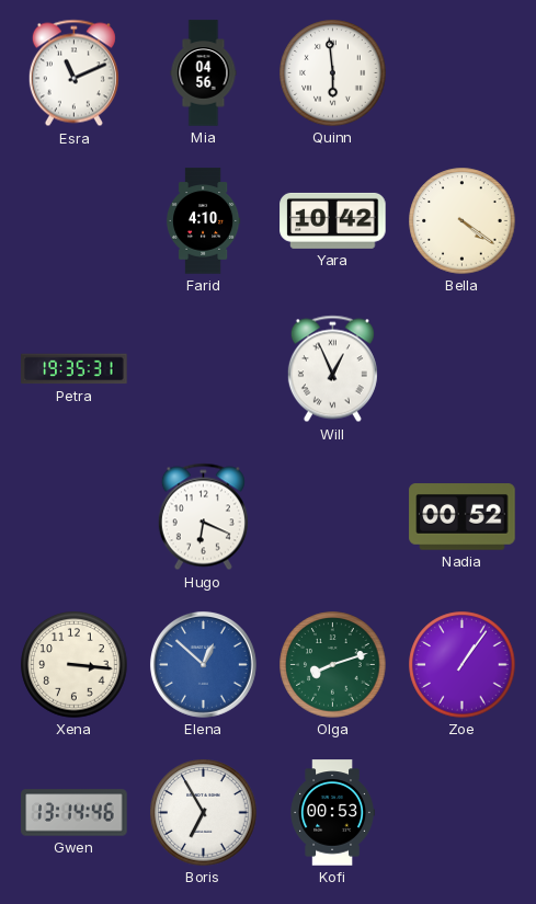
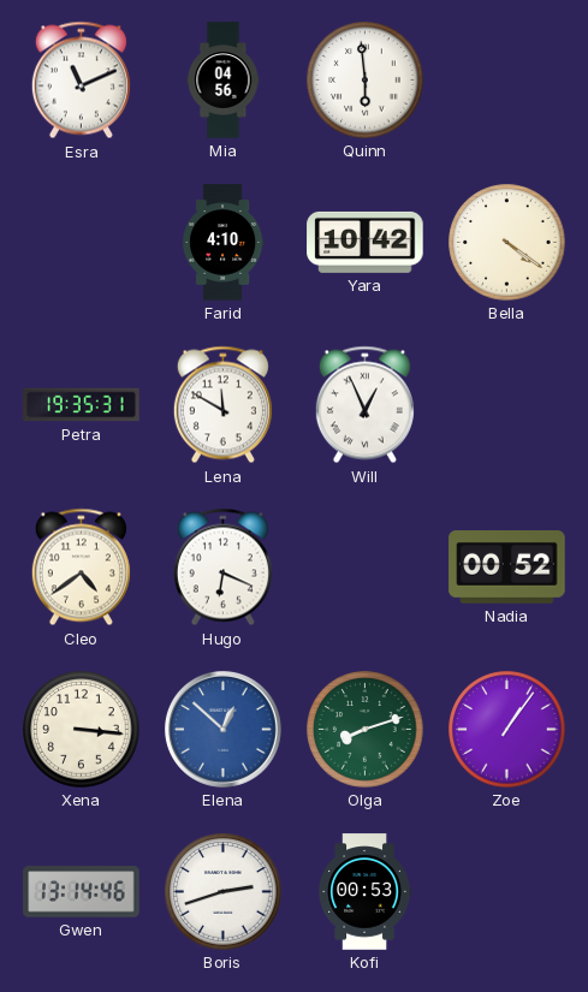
Lena: none -> 11:50 (222, 405)
Cleo: none -> 4:39 (81, 568)
Boris: 6:55 -> 2:42 (224, 892)
